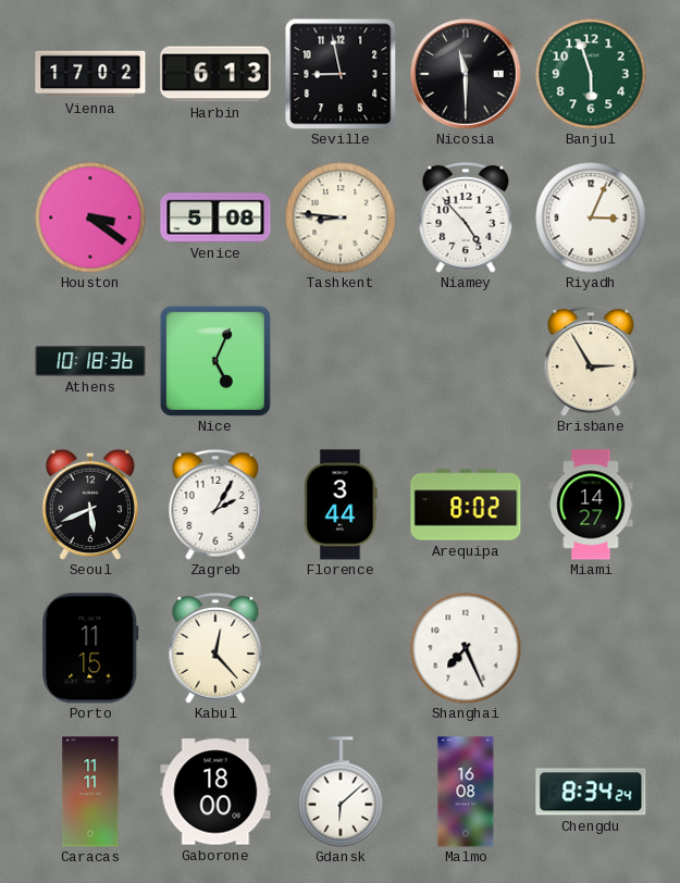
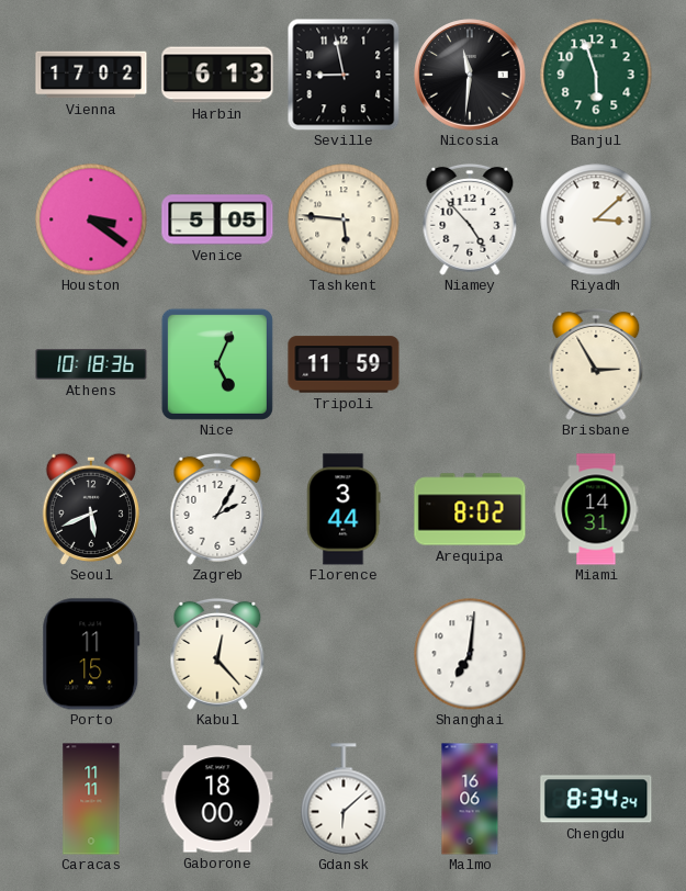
Nicosia: 11:30 -> 11:31 (470, 75)
Venice: 5:08 -> 5:05 (217, 219)
Tashkent: 8:46 -> 5:46 (344, 219)
Riyadh: 3:04 -> 3:08 (596, 219)
Tripoli: none -> 11:59 (344, 364)
Miami: 14:27 -> 14:31 (596, 509)
Shanghai: 7:26 -> 7:01 (470, 654)
Malmo: 16:08 -> 16:06 (470, 799)
